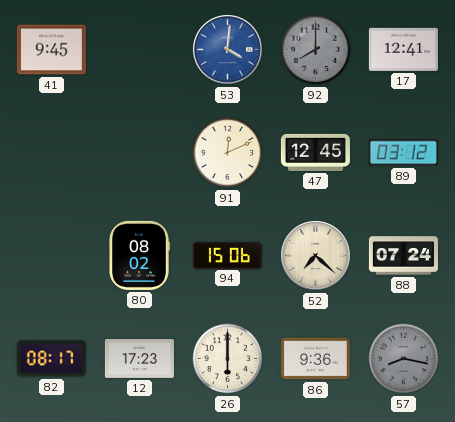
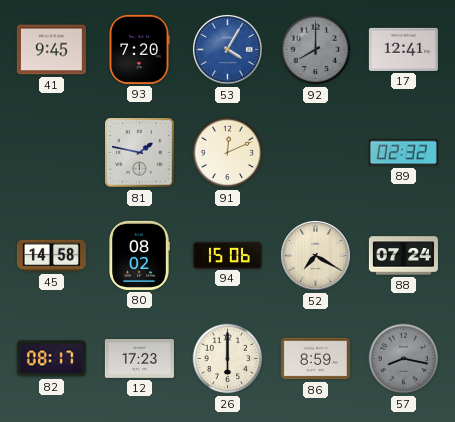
93: none -> 7:20 (139, 49)
53: 4:01 -> 4:05 (227, 49)
81: none -> 1:47 (140, 153)
47: 12:45 -> none (315, 152)
89: 03:12 -> 02:32 (403, 153)
45: none -> 14:58 (51, 256)
52: 7:22 -> 7:20 (315, 255)
86: 9:36 -> 8:59 (315, 359)
